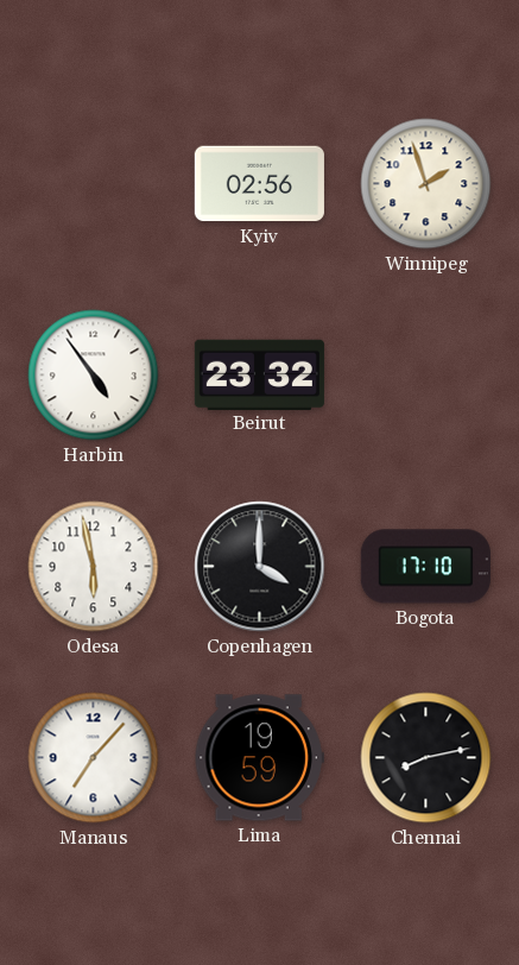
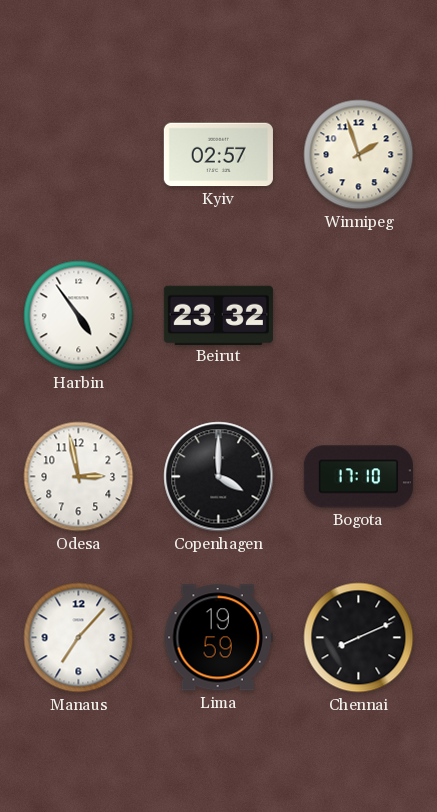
Kyiv: 02:56 -> 02:57 (218, 155)
Odesa: 5:58 -> 2:58 (79, 477)
Chennai: 8:13 -> 8:11 (359, 638)
